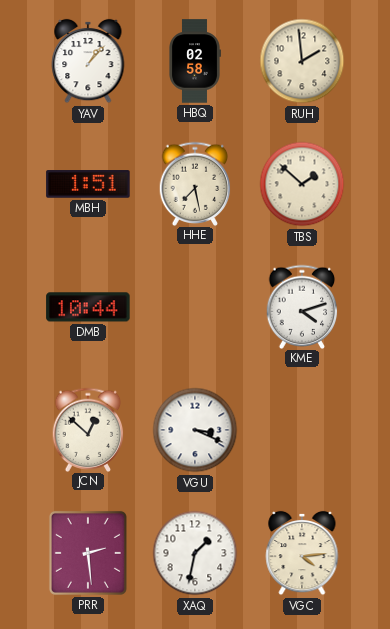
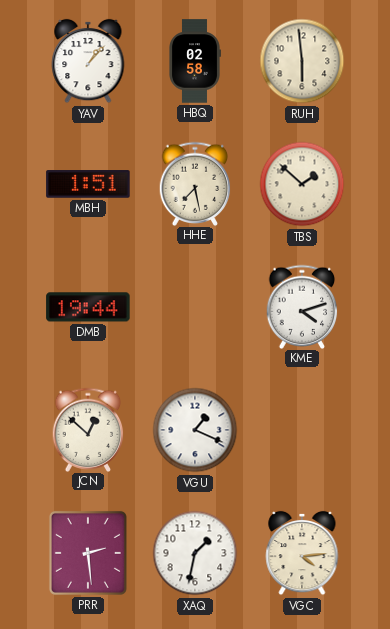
RUH: 1:59 -> 5:59 (302, 61)
DMB: 10:44 -> 19:44 (88, 307)
VGU: 3:19 -> 1:19 (195, 430)
